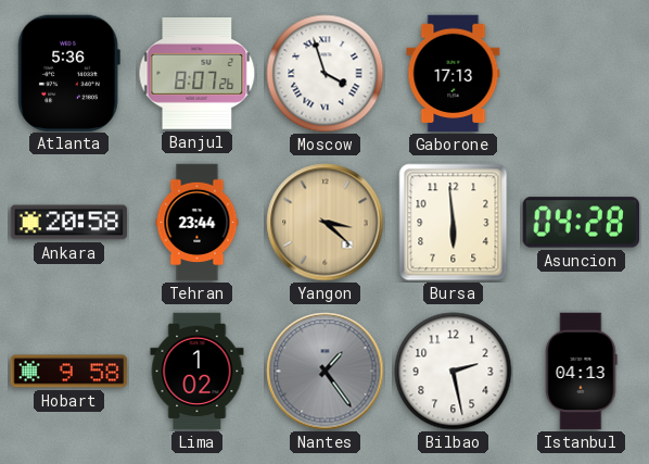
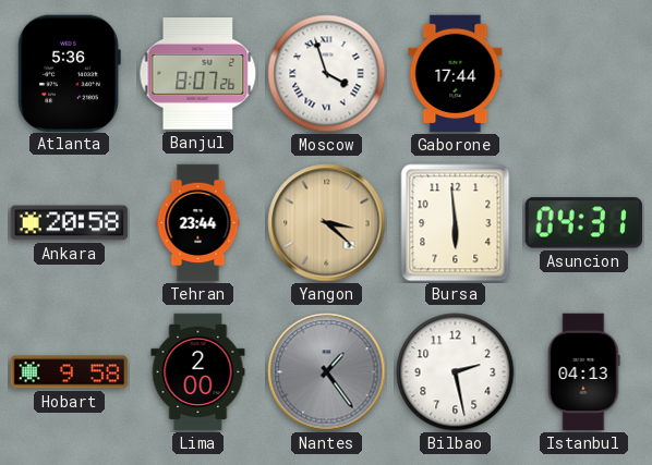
Gaborone: 17:13 -> 17:44 (456, 74)
Asuncion: 04:28 -> 04:31 (583, 223)
Lima: 1:02 -> 2:00 (198, 372)
